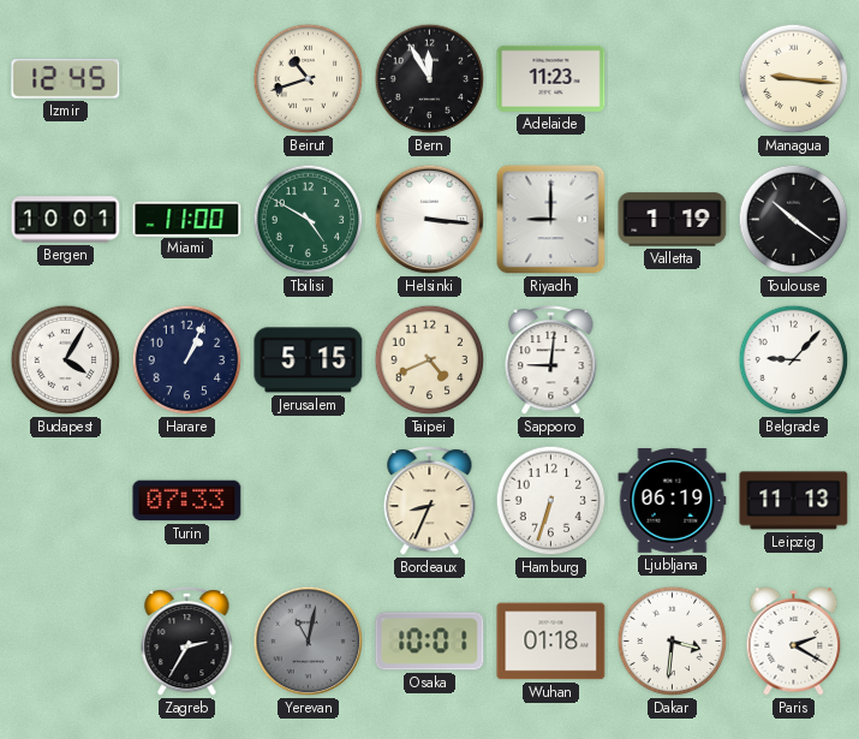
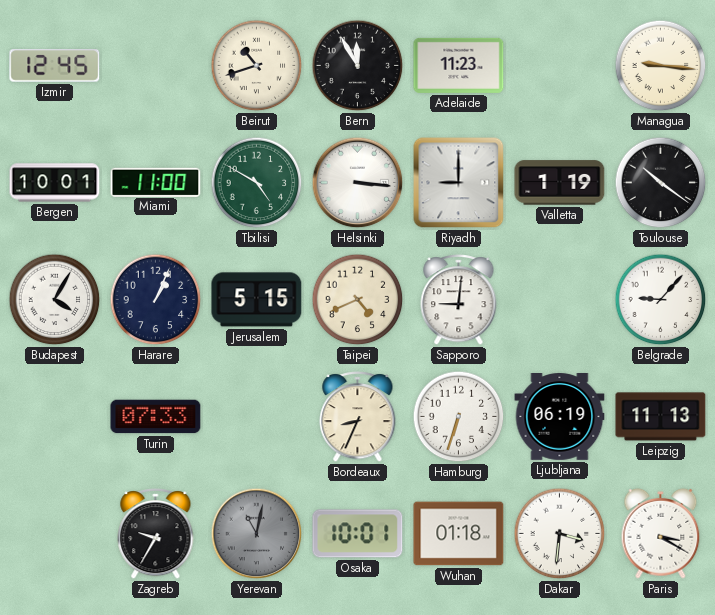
Zagreb: 2:35 -> 9:35 (156, 534)
Paris: 2:20 -> 3:20 (661, 533)
